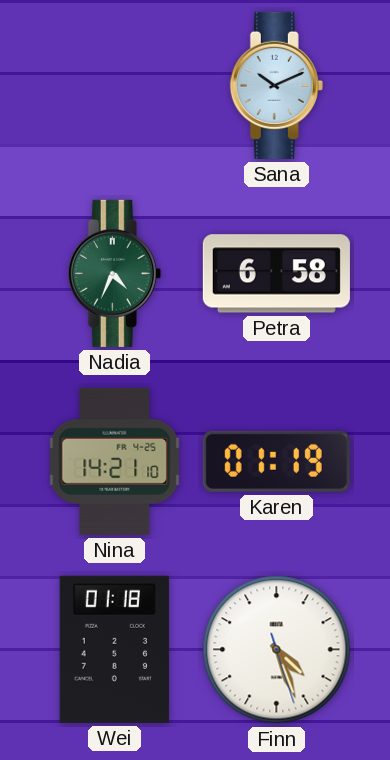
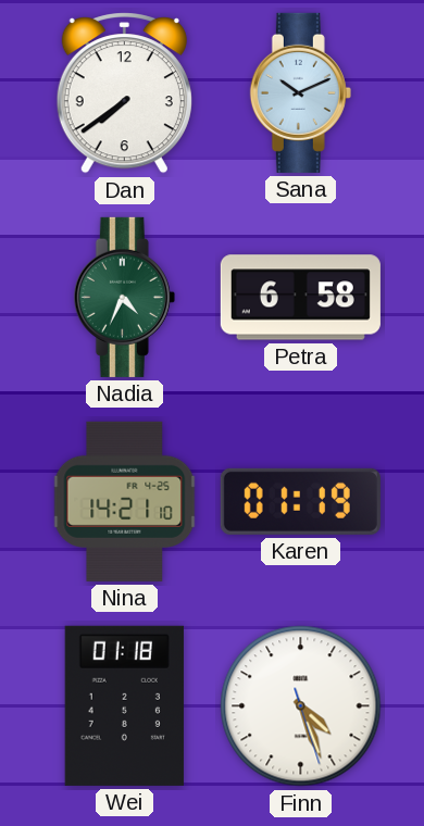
Dan: none -> 7:39 (124, 93)
